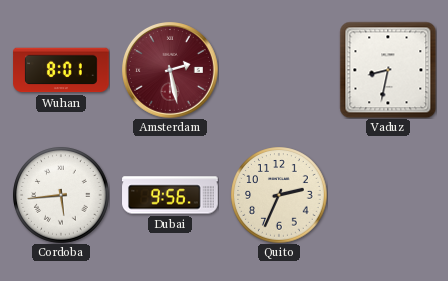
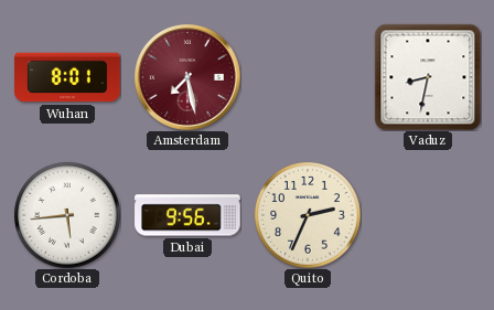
Amsterdam: 2:28 -> 7:28 (187, 77)
